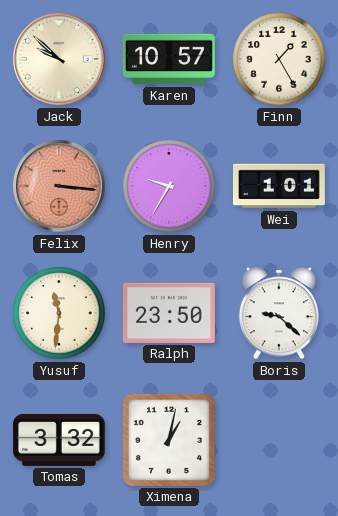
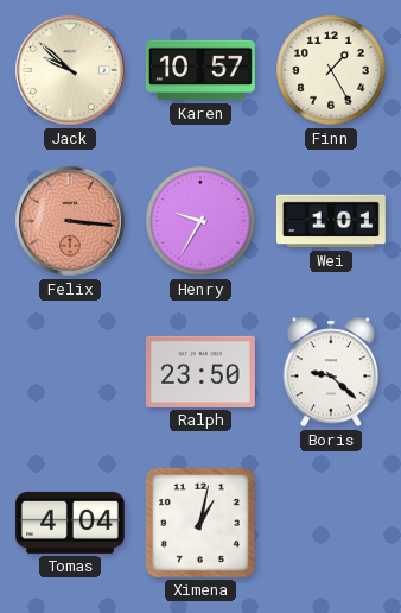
Yusuf: 11:31 -> none (59, 313)
Tomas: 3:32 -> 4:04 (70, 523)
